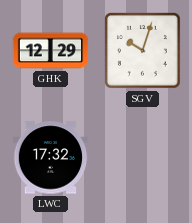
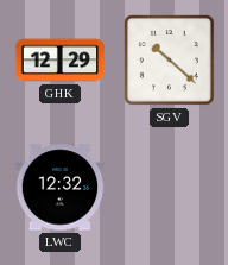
SGV: 10:03 -> 10:22 (169, 59)
LWC: 17:32 -> 12:32 (61, 188)
